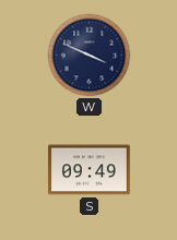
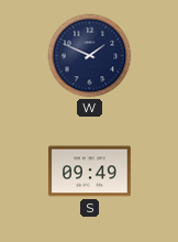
W: 3:49 -> 1:49 (90, 56)
